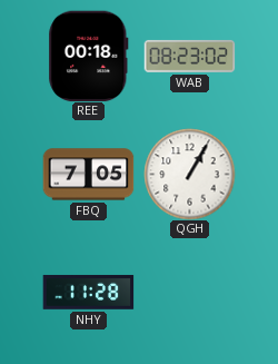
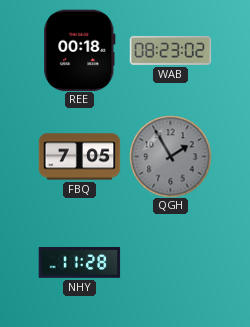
QGH: 1:05 -> 1:55 (170, 156)
QGH dial: white -> grey (170, 156)
